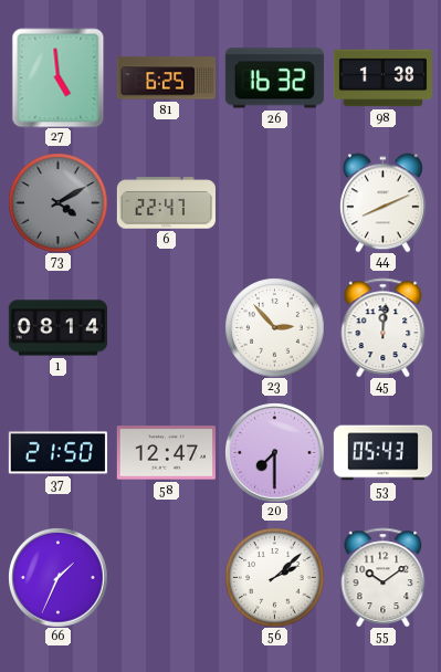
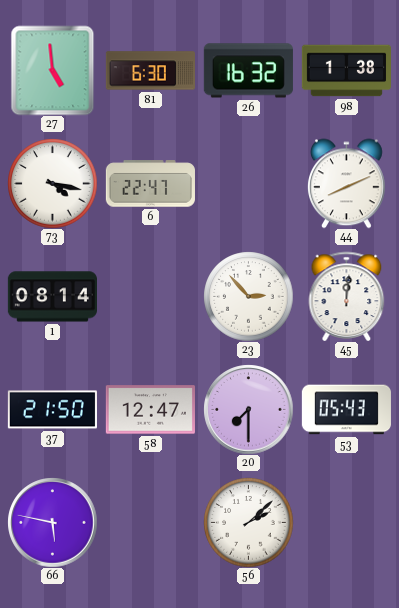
81: 6:25 -> 6:30 (150, 71)
73: 4:10 -> 4:17 (52, 183)
73 dial: grey -> white (52, 183)
66: 1:34 -> 5:47 (52, 522)
55: 10:09 -> none (384, 577)
